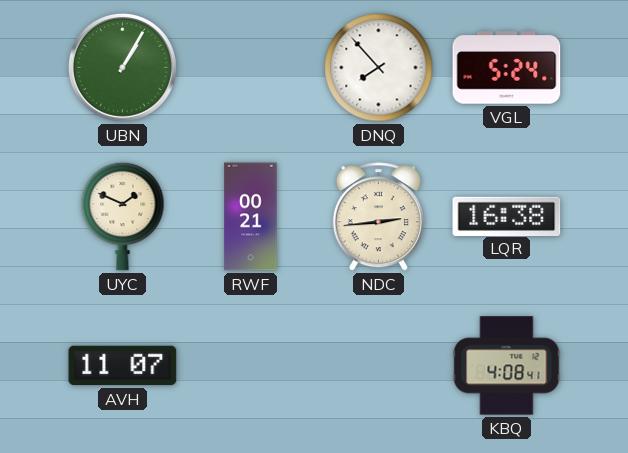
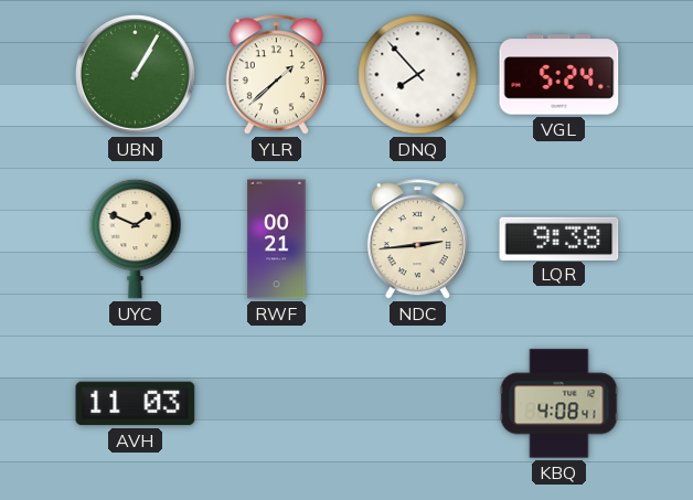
YLR: none -> 1:38 (276, 75)
LQR: 16:38 -> 9:38 (559, 238)
AVH: 11:07 -> 11:03 (136, 404)
